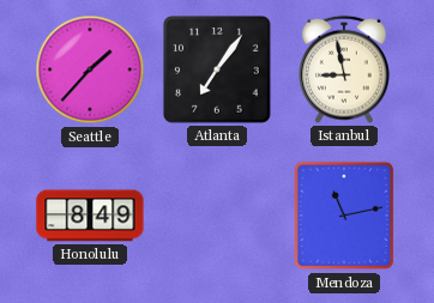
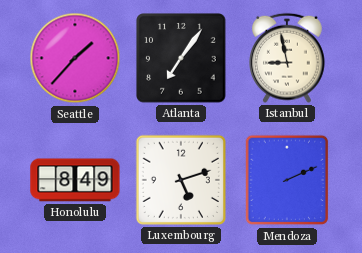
Luxembourg: none -> 5:12 (181, 180)
Mendoza: 11:13 -> 2:11 (287, 180)
